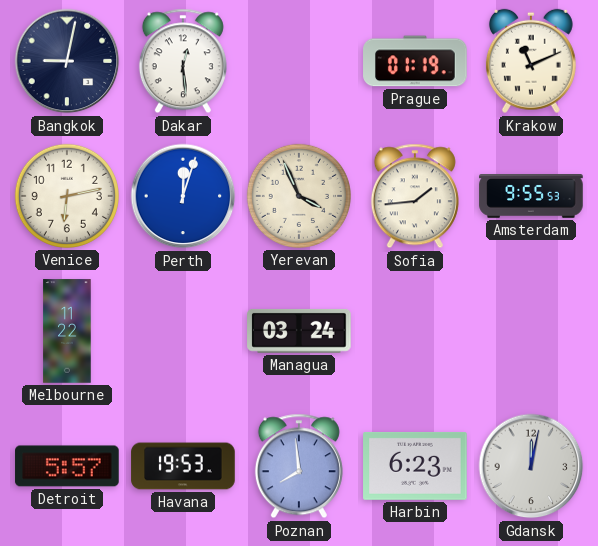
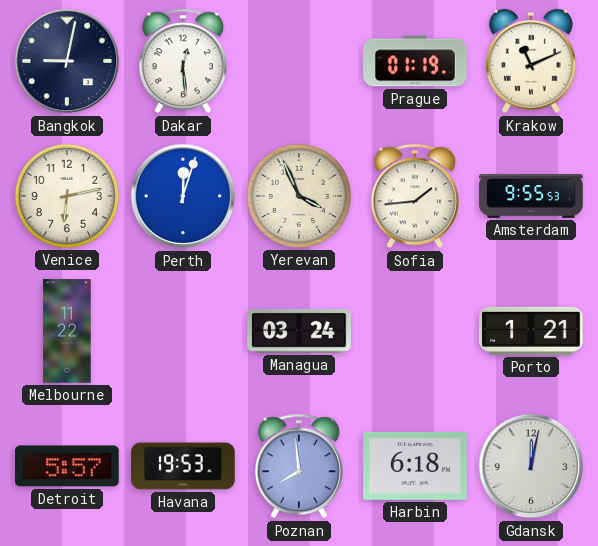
Porto: none -> 1:21 (531, 331)
Harbin: 6:23 -> 6:18 (415, 466)
